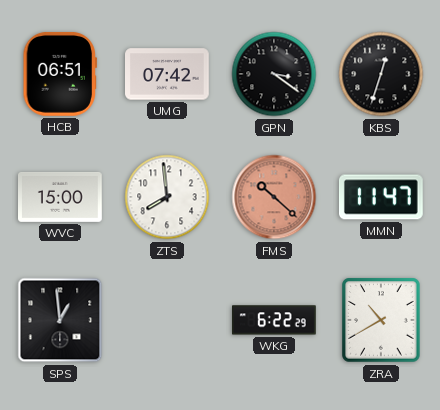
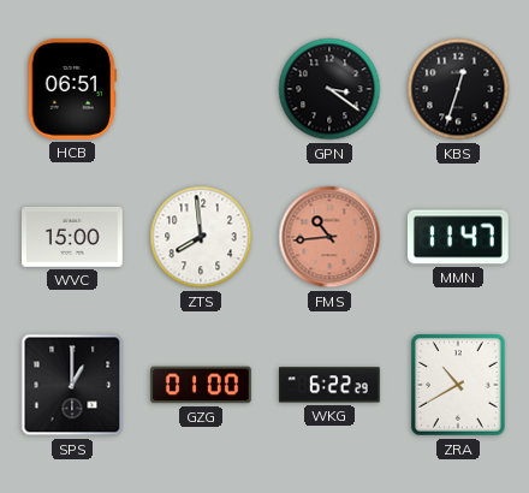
UMG: 07:42 -> none (168, 74)
FMS: 10:22 -> 10:44 (329, 237)
SPS: 12:59 -> 1:00 (72, 385)
GZG: none -> 01:00 (202, 385)
